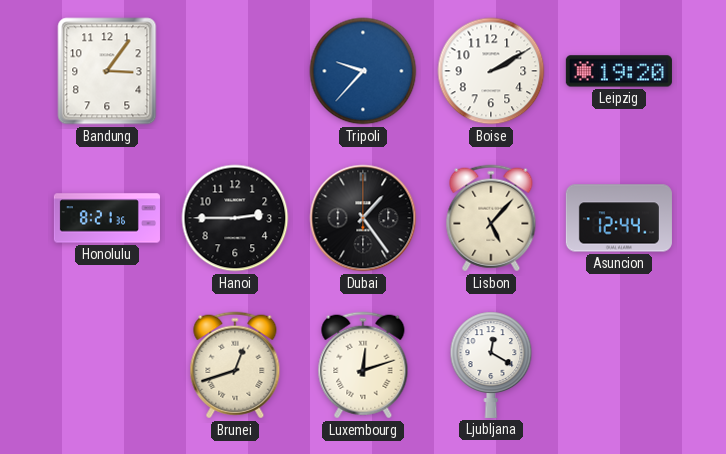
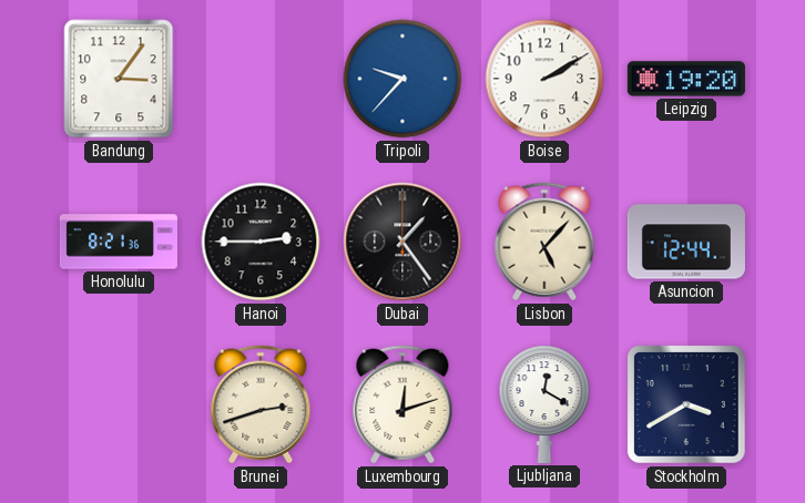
Brunei: 12:42 -> 2:42 (261, 404)
Stockholm: none -> 3:40 (686, 404)
